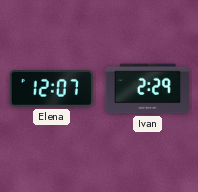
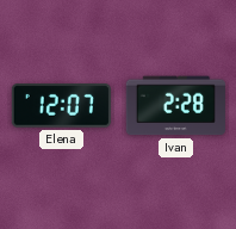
Ivan: 2:29 -> 2:28 (175, 106)
